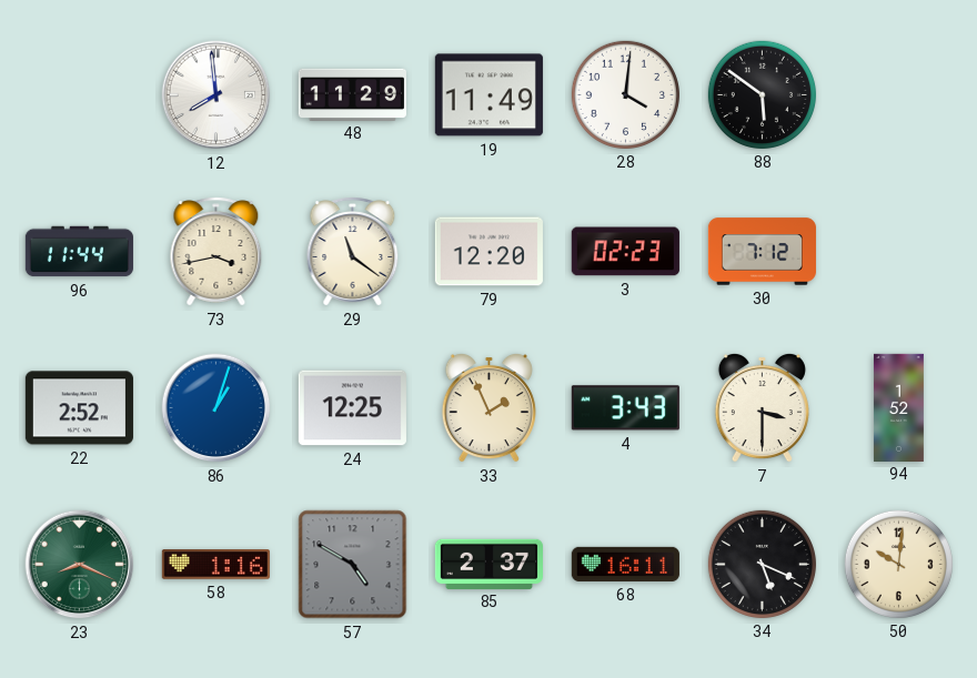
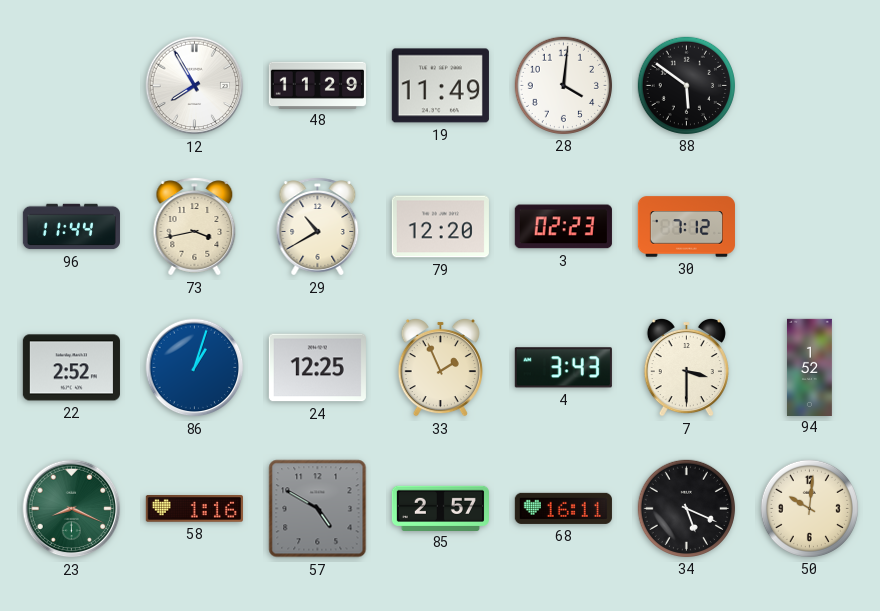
12: 7:59 -> 7:55 (195, 86)
29: 11:21 -> 10:40 (318, 227)
85: 2:37 -> 2:57 (440, 508)
